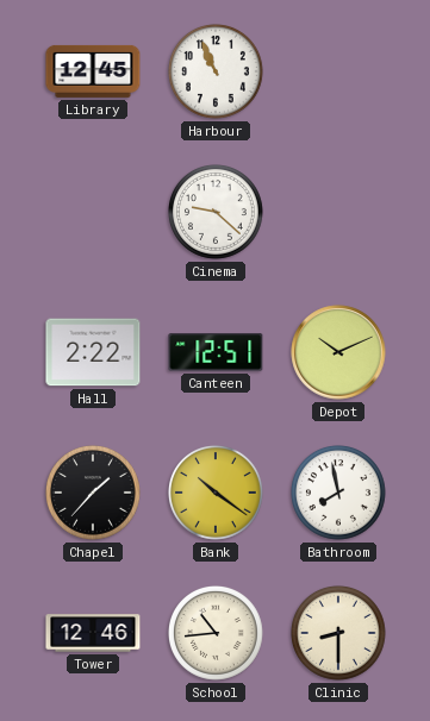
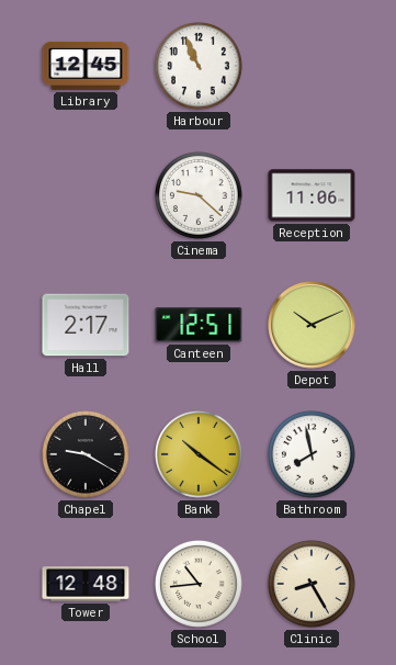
Reception: none -> 11:06 (312, 195)
Hall: 2:22 -> 2:17 (86, 325)
Chapel: 1:37 -> 9:20 (87, 455)
Tower: 12:46 -> 12:48 (86, 584)
Clinic: 8:30 -> 8:25 (313, 585)
